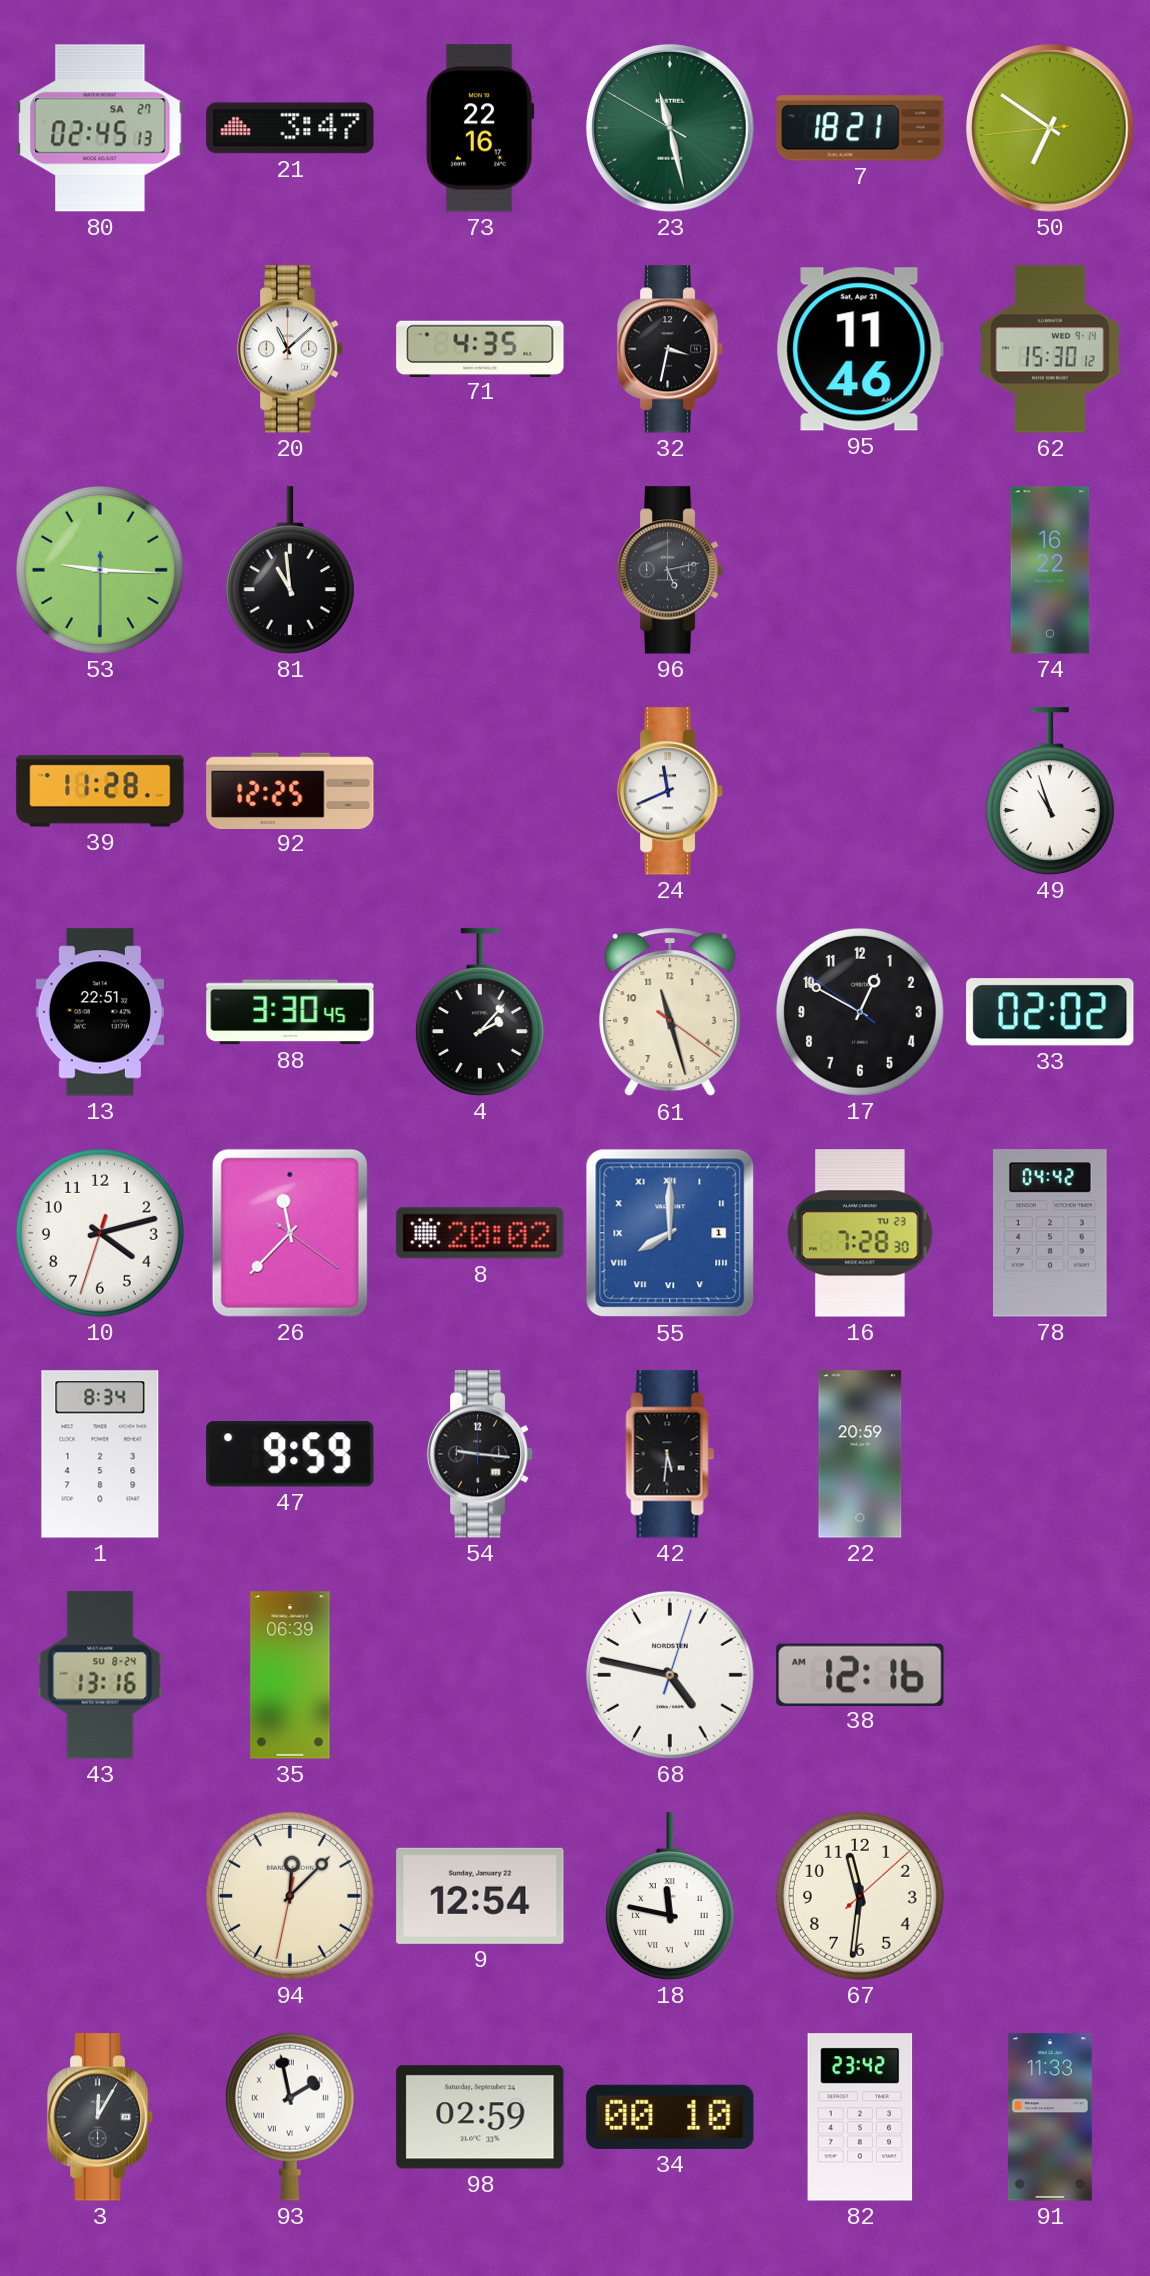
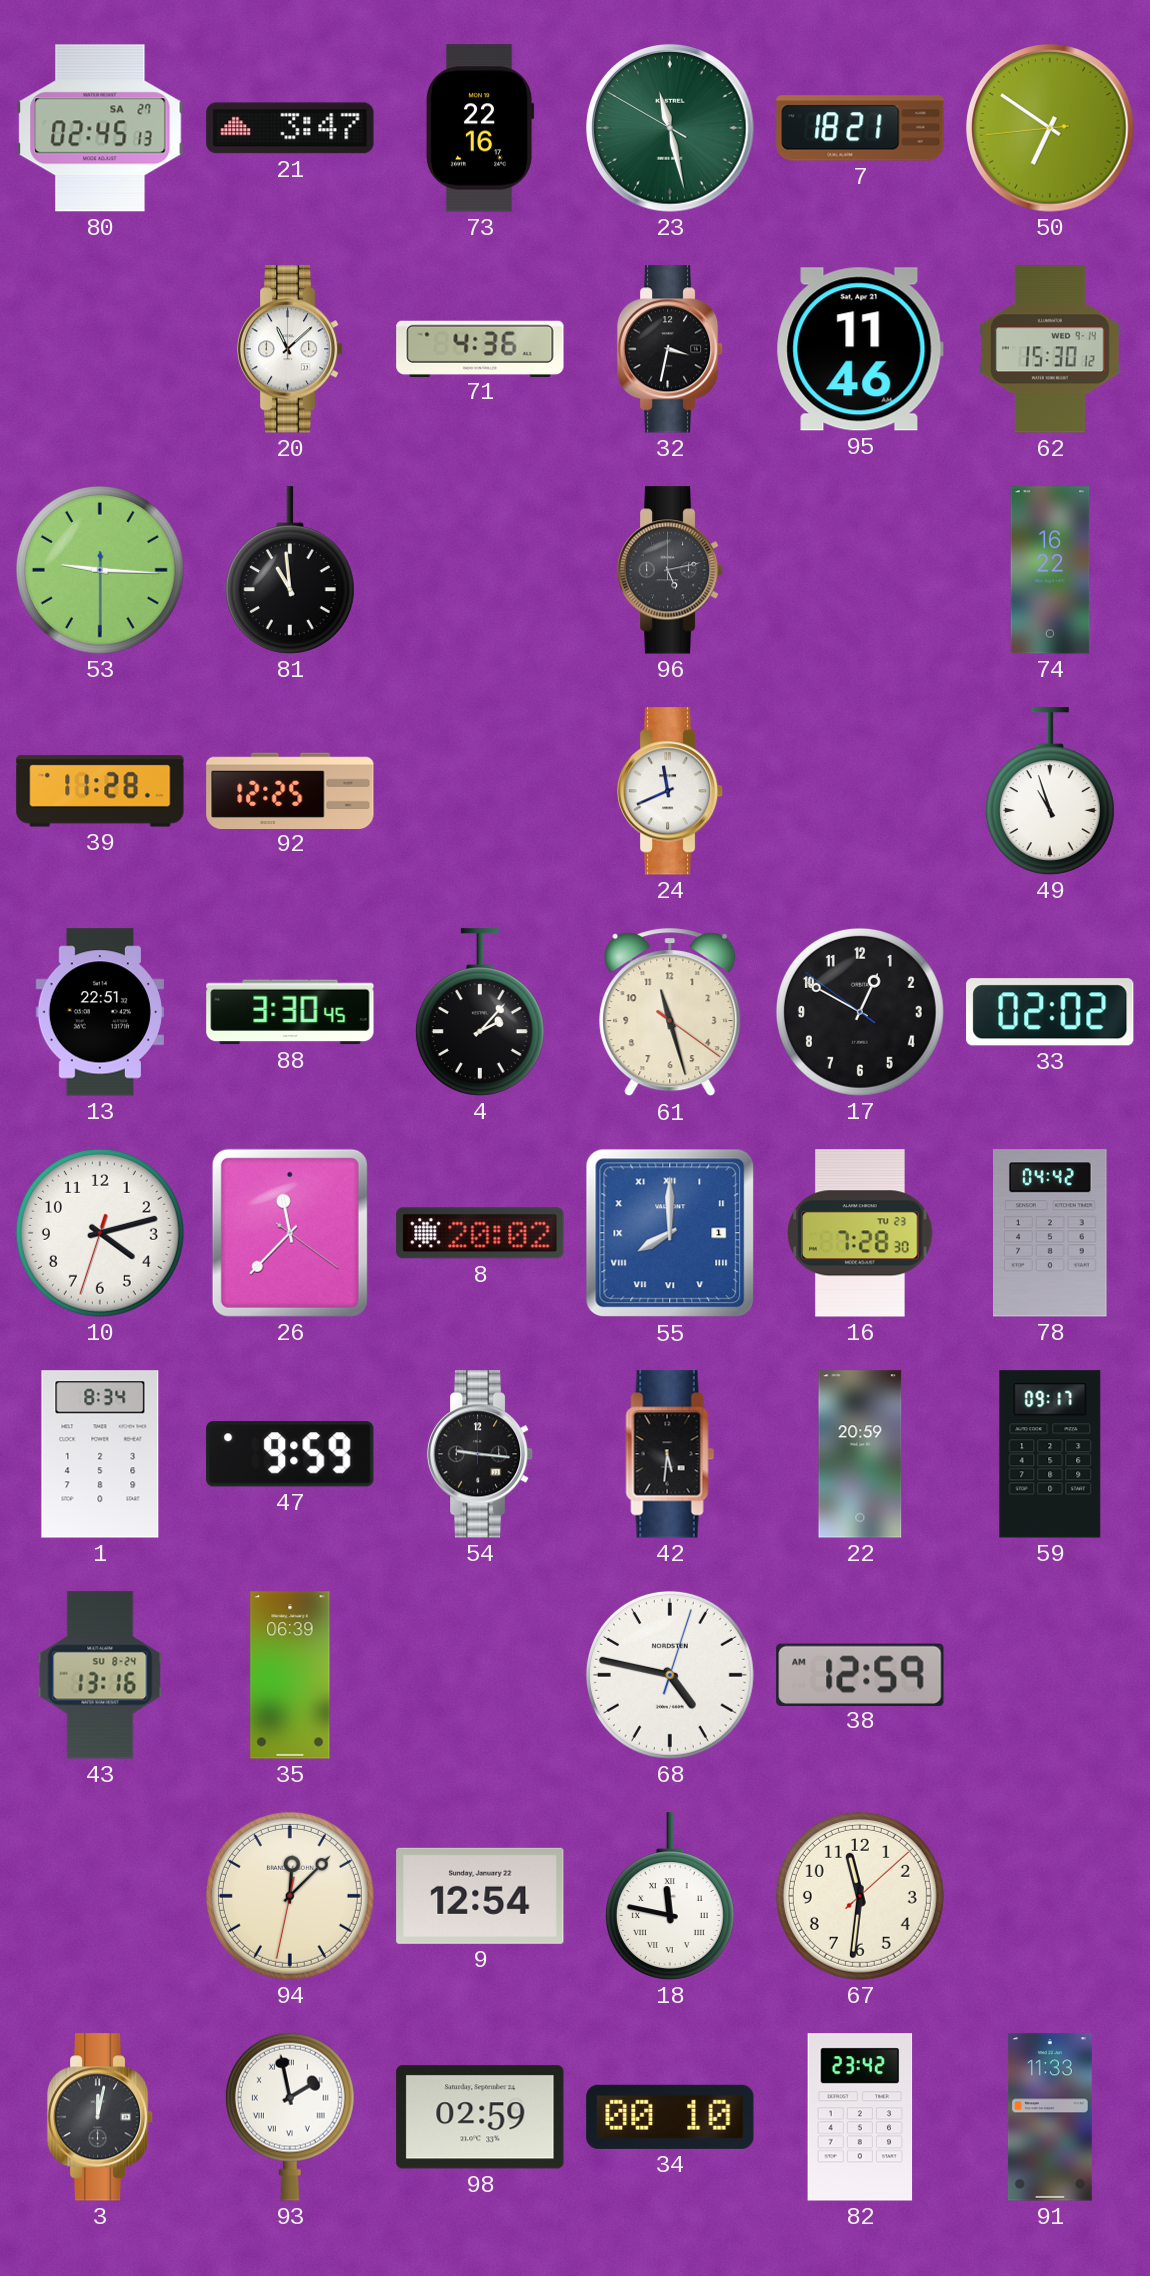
71: 4:35 -> 4:36 (480, 348)
59: none -> 09:17 (1050, 1454)
38: 12:16 -> 12:59 (860, 1674)
3: 12:05 -> 12:02 (100, 2117)
